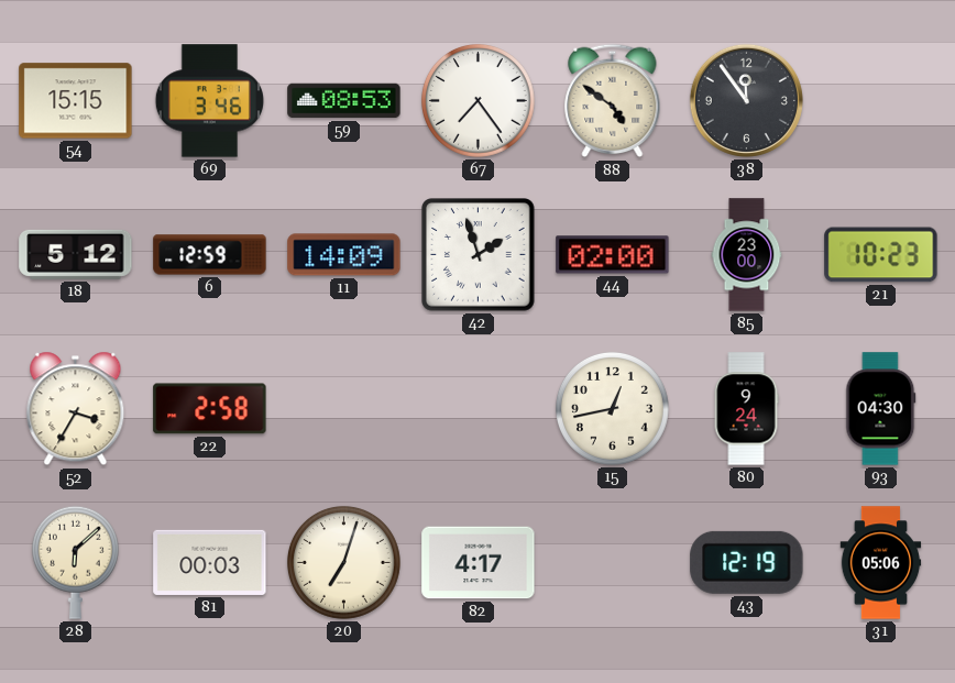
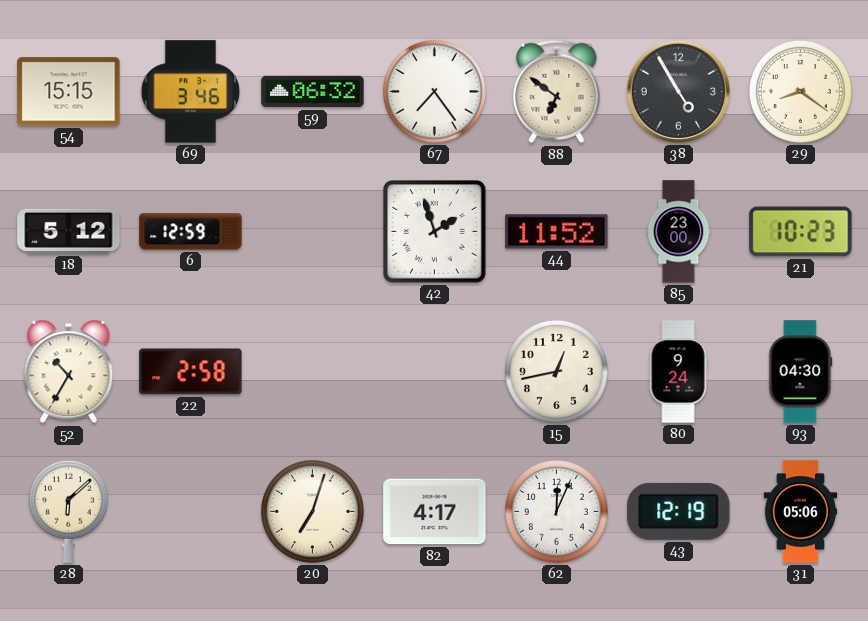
59: 08:53 -> 06:32 (313, 92)
88: 4:51 -> 6:51 (557, 92)
38: 11:54 -> 4:55 (678, 91)
29: none -> 8:21 (801, 92)
11: 14:09 -> none (344, 255)
44: 02:00 -> 11:52 (557, 232)
52: 3:35 -> 10:35 (69, 372)
81: 00:03 -> none (210, 562)
62: none -> 12:04 (557, 512)
